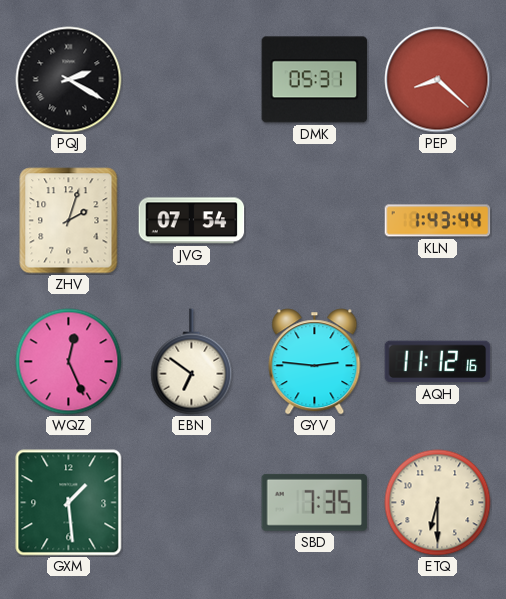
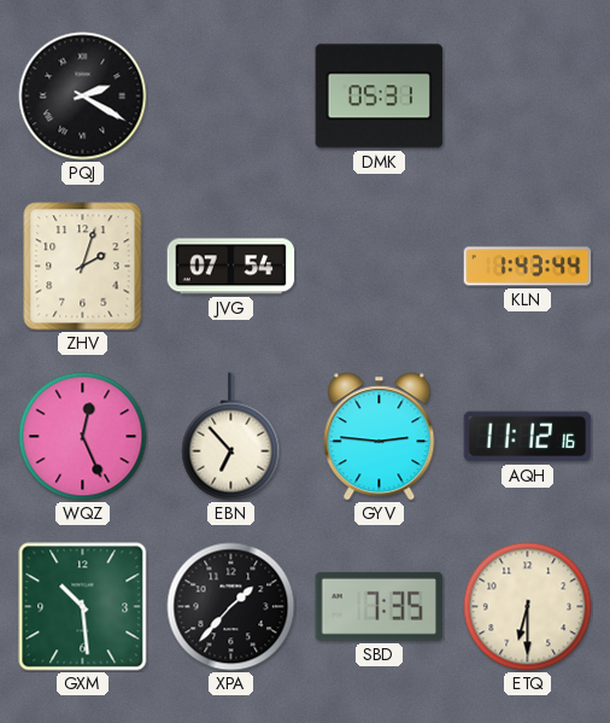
PEP: 8:22 -> none (438, 80)
EBN: 6:51 -> 6:53 (231, 437)
GXM: 1:29 -> 10:29 (83, 607)
XPA: none -> 1:37 (231, 607)
